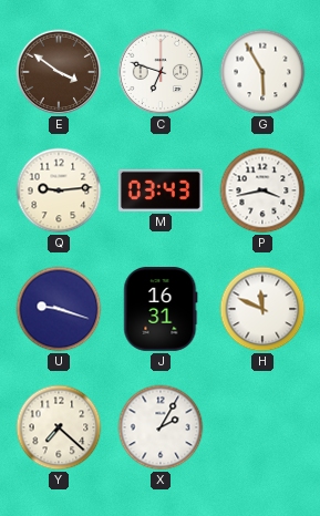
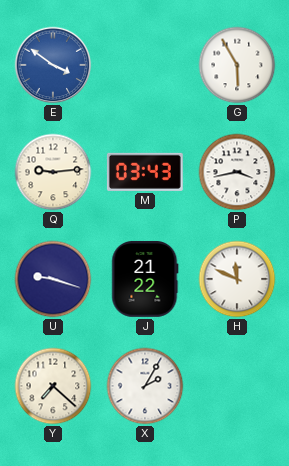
E dial: brown -> blue (53, 65)
C: 6:48 -> none (161, 72)
J: 16:31 -> 21:22 (145, 279)
